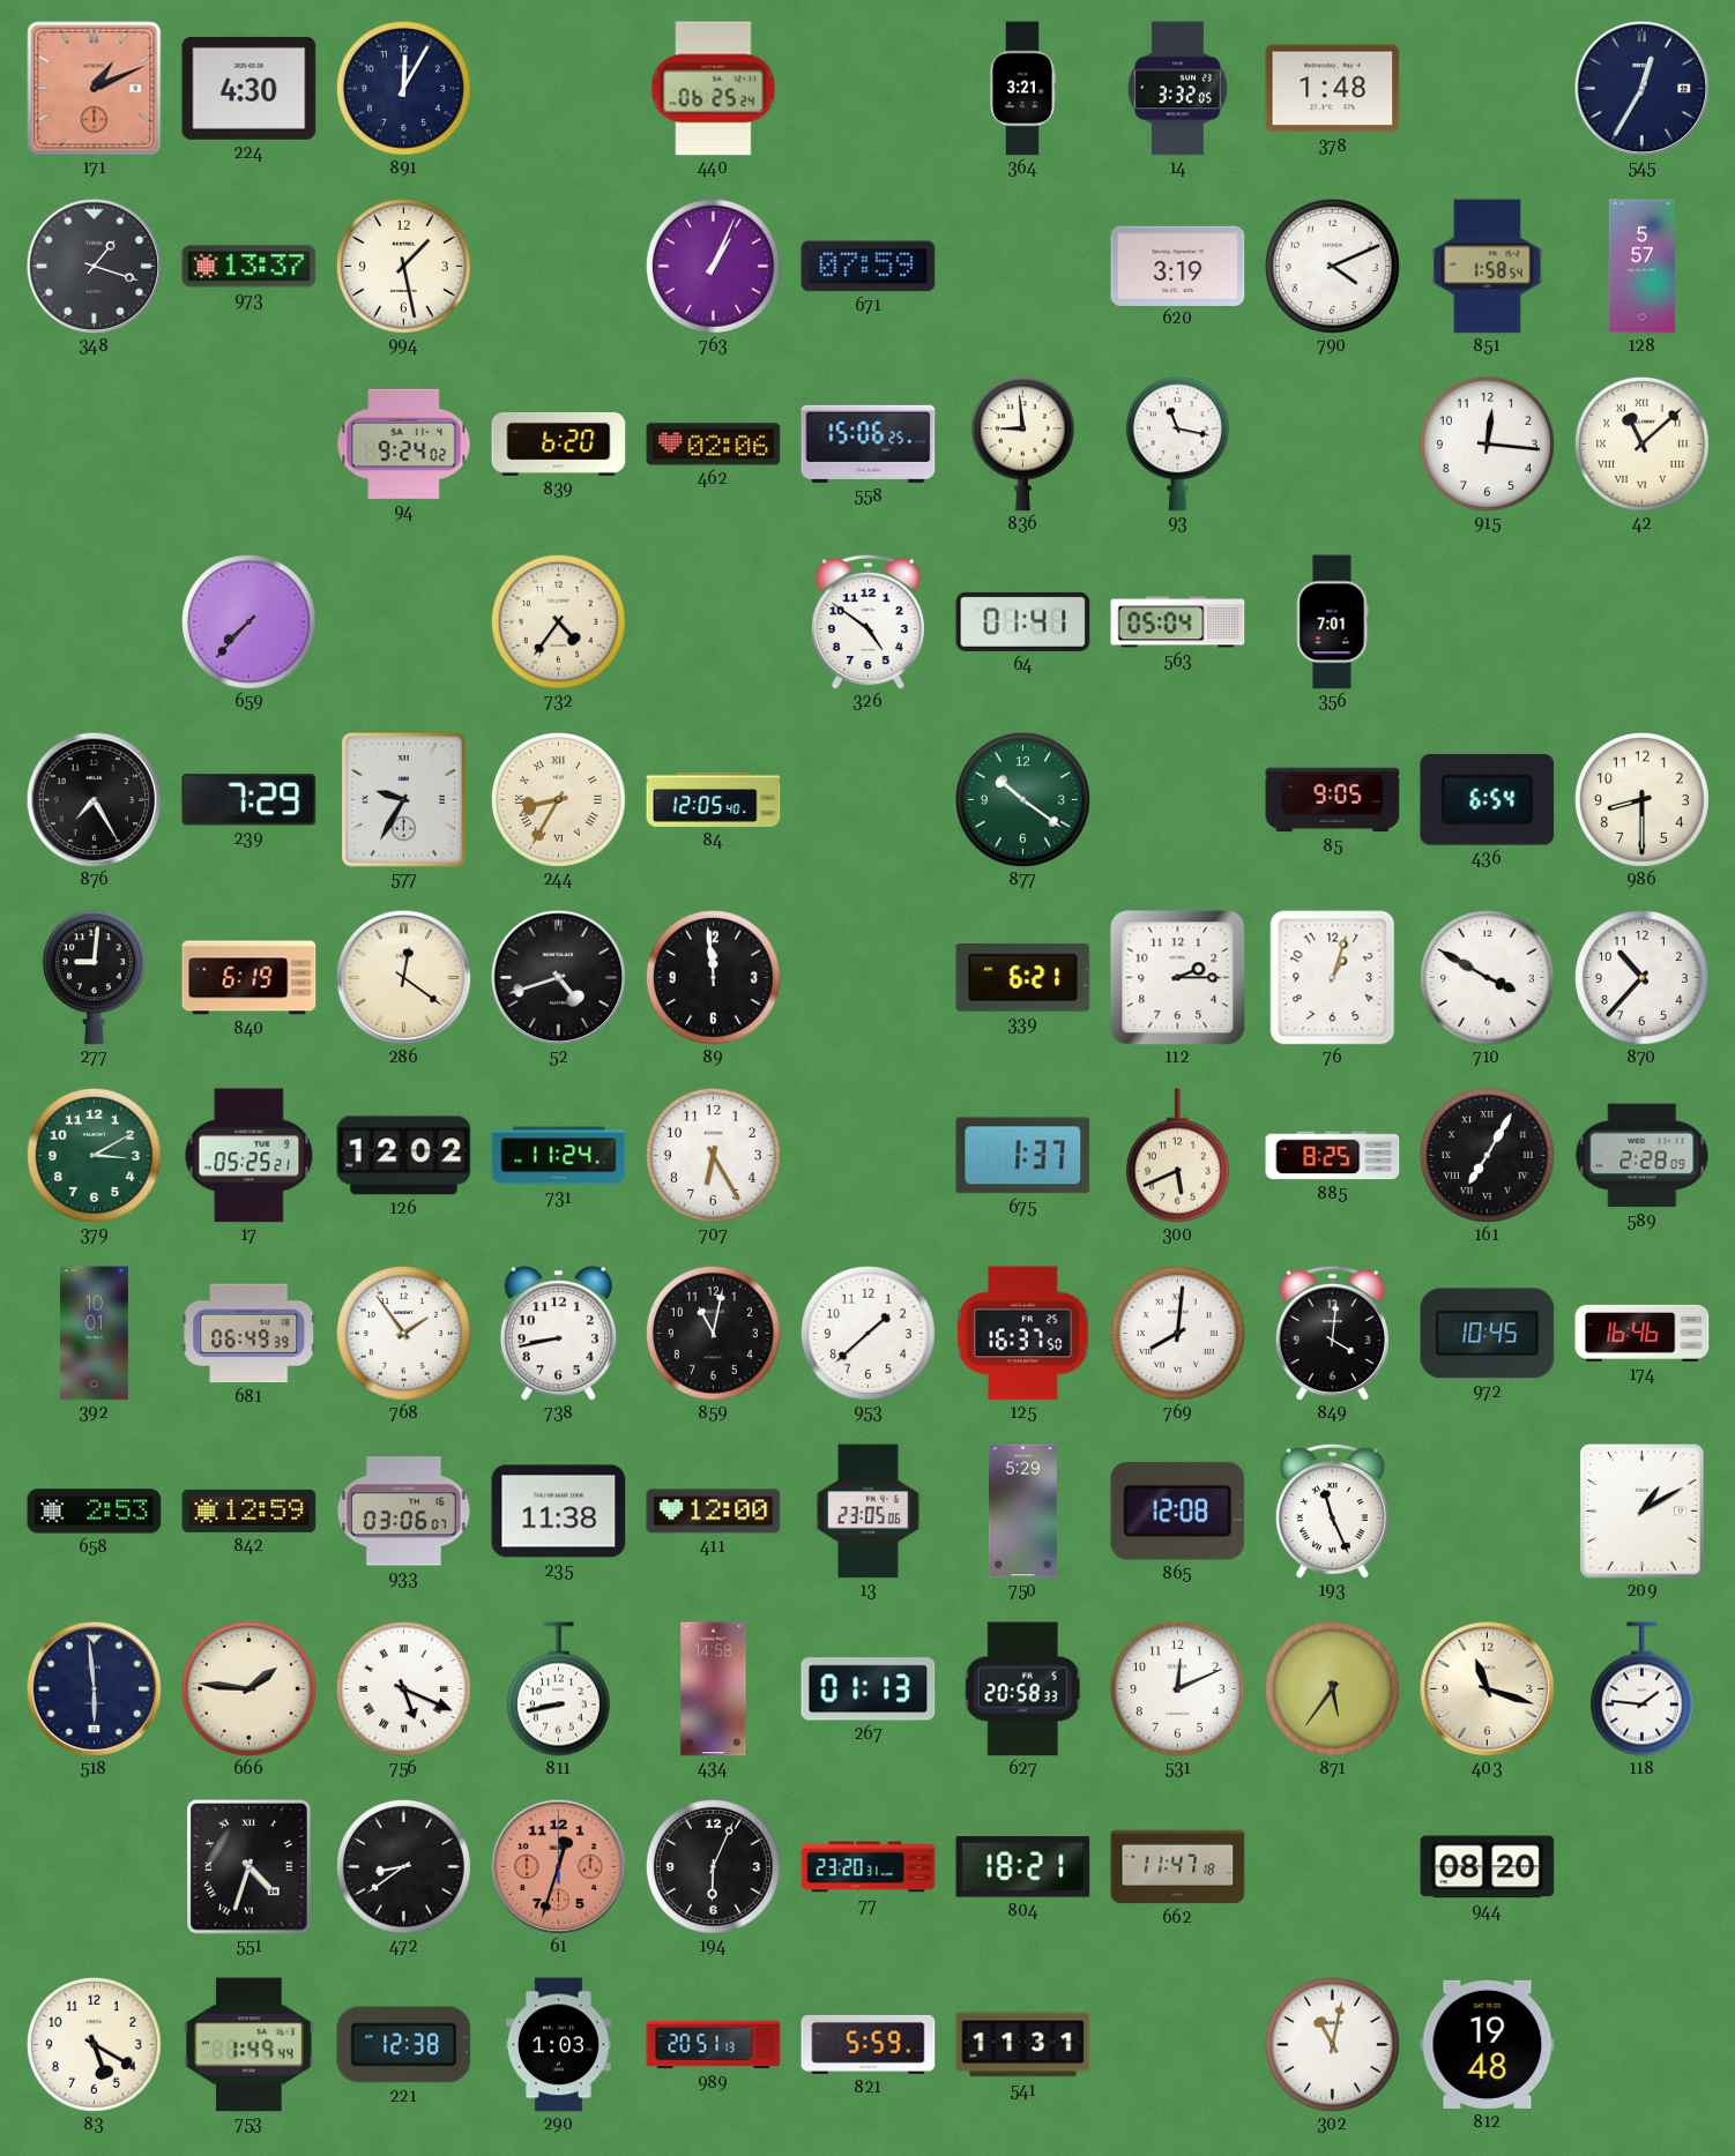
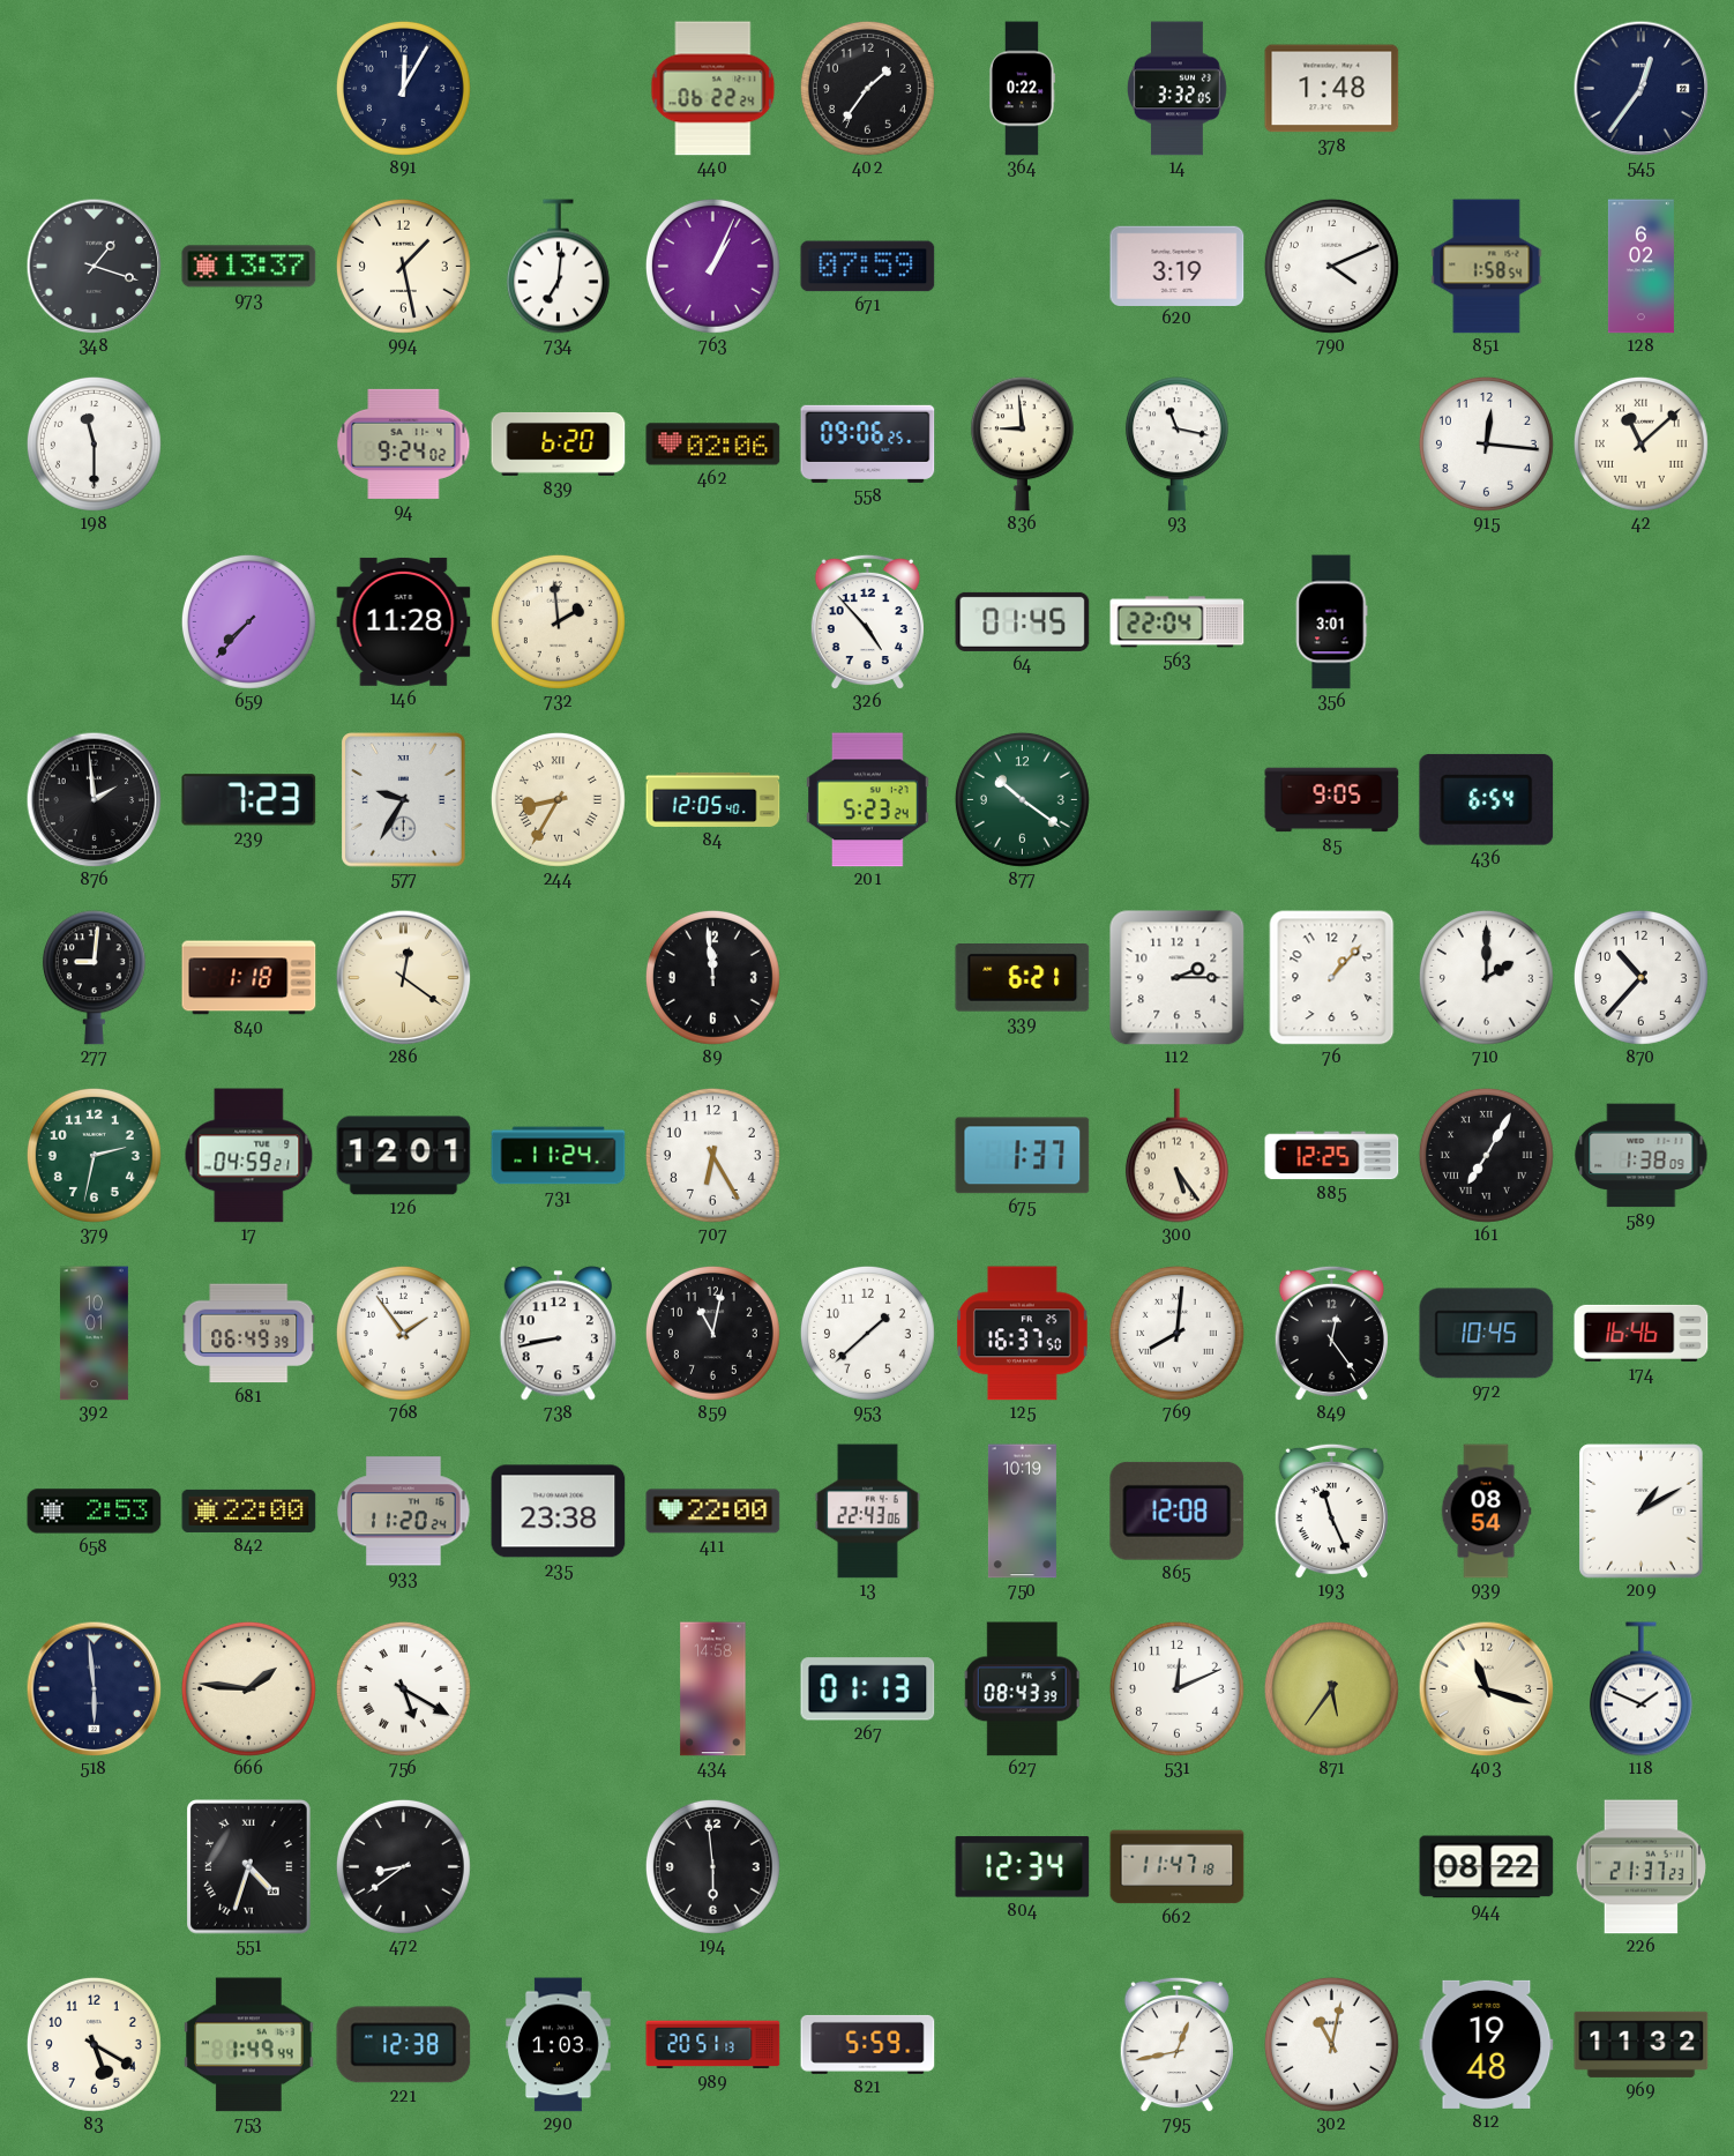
171: 1:11 -> none (95, 89)
224: 4:30 -> none (250, 88)
440: 06:25 -> 06:22 (713, 89)
402: none -> 1:36 (867, 88)
364: 3:21 -> 0:22 (1022, 89)
545: 12:35 -> 12:36 (1640, 88)
734: none -> 7:01 (558, 267)
128: 5:57 -> 6:02 (1640, 267)
198: none -> 11:30 (94, 443)
558: 15:06 -> 09:06 (868, 443)
146: none -> 11:28 (404, 621)
732: 4:36 -> 1:59 (558, 621)
326: 4:51 -> 4:53 (867, 621)
64: 01:41 -> 01:45 (1023, 621)
563: 05:04 -> 22:04 (1178, 622)
356: 7:01 -> 3:01 (1331, 622)
876: 7:25 -> 1:59 (94, 799)
239: 7:29 -> 7:23 (249, 800)
201: none -> 5:23 (868, 800)
986: 8:30 -> none (1641, 799)
840: 6:19 -> 1:18 (249, 978)
52: 4:42 -> none (558, 977)
76: 1:03 -> 1:07 (1332, 978)
710: 3:50 -> 2:00 (1486, 977)
379: 3:10 -> 2:32 (94, 1155)
17: 05:25 -> 04:59 (249, 1156)
126: 12:02 -> 12:01 (404, 1156)
300: 5:41 -> 5:24 (1176, 1156)
885: 8:25 -> 12:25 (1332, 1156)
589: 2:28 -> 1:38 (1642, 1156)
849: 4:01 -> 12:24 (1331, 1333)
842: 12:59 -> 22:00 (249, 1510)
933: 03:06 -> 11:20 (404, 1512)
235: 11:38 -> 23:38 (559, 1512)
411: 12:00 -> 22:00 (713, 1512)
13: 23:05 -> 22:43 (867, 1512)
750: 5:29 -> 10:19 (1022, 1512)
939: none -> 08:54 (1486, 1512)
756: 5:19 -> 5:20 (403, 1688)
811: 8:43 -> none (558, 1689)
627: 20:58 -> 08:43 (1023, 1689)
118: 1:46 -> 1:49 (1640, 1689)
61: 12:33 -> none (558, 1866)
194: 6:04 -> 5:59 (712, 1866)
77: 23:20 -> none (869, 1867)
804: 18:21 -> 12:34 (1023, 1867)
944: 08:20 -> 08:22 (1487, 1867)
226: none -> 21:37 (1640, 1867)
541: 11:31 -> none (1023, 2045)
795: none -> 12:43 (1176, 2044)
969: none -> 11:32 (1642, 2044)
